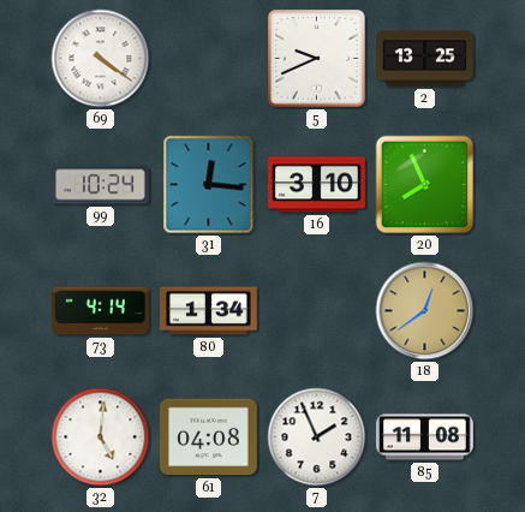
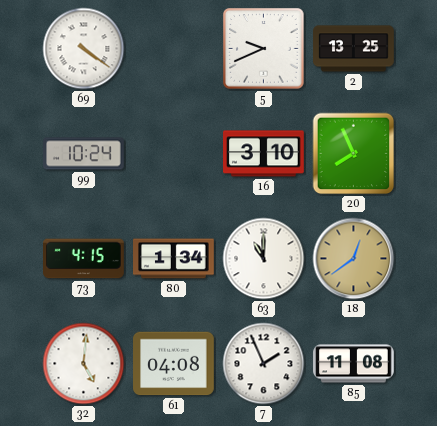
31: 12:16 -> none (209, 185)
73: 4:14 -> 4:15 (84, 259)
63: none -> 11:00 (264, 259)
